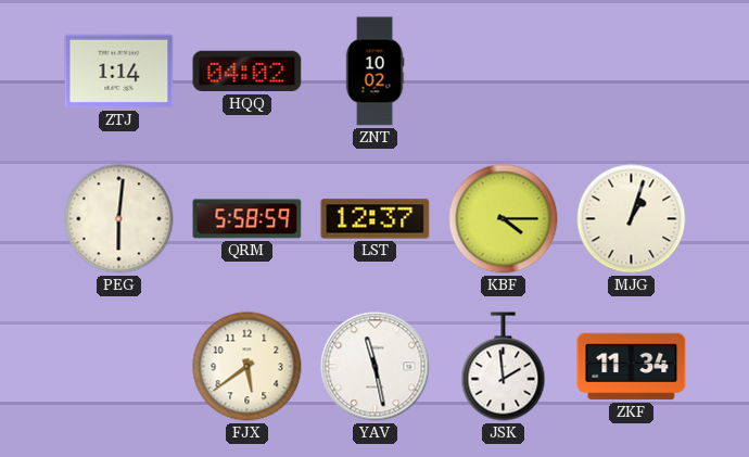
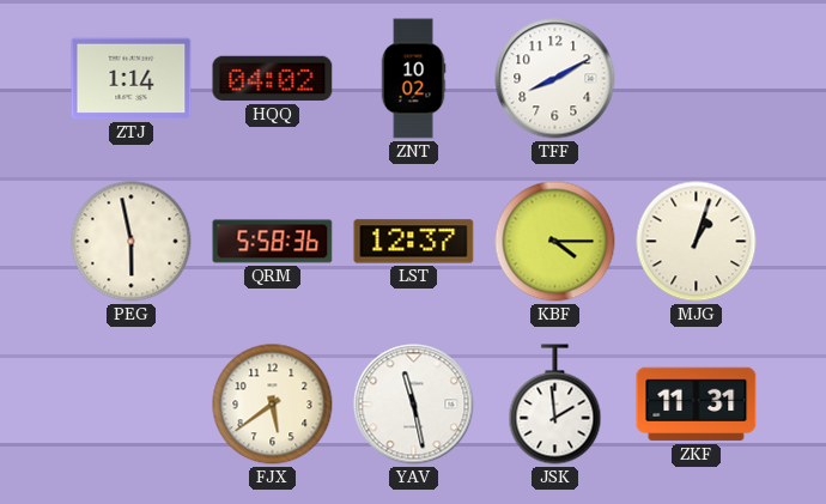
TFF: none -> 8:10 (555, 79)
PEG: 6:01 -> 5:58 (132, 242)
QRM: 5:58:59 -> 5:58:36 (273, 242)
ZKF: 11:34 -> 11:31 (697, 405)
